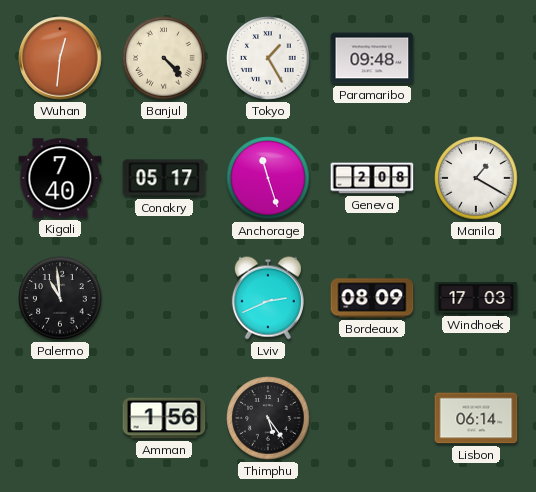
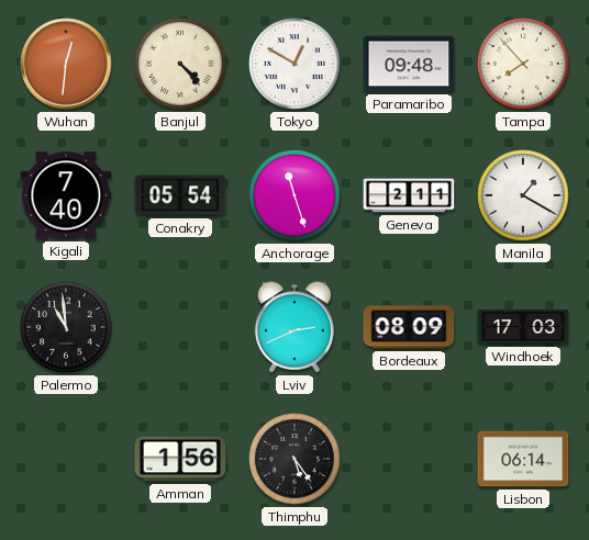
Tokyo: 1:25 -> 12:50 (294, 64)
Tampa: none -> 7:53 (523, 64)
Conakry: 05:17 -> 05:54 (180, 195)
Geneva: 2:08 -> 2:11 (409, 195)
